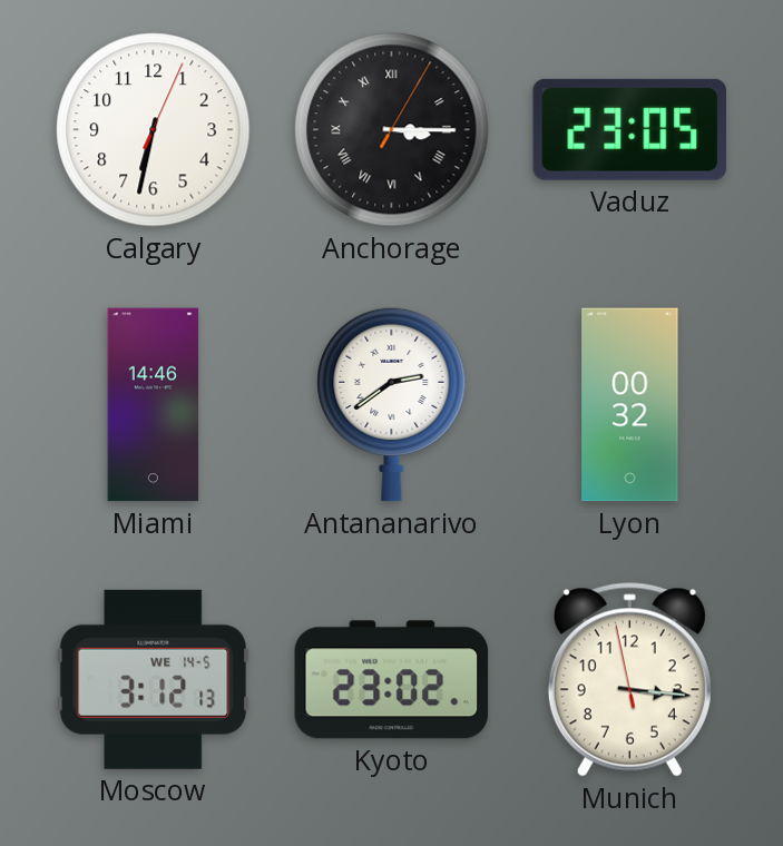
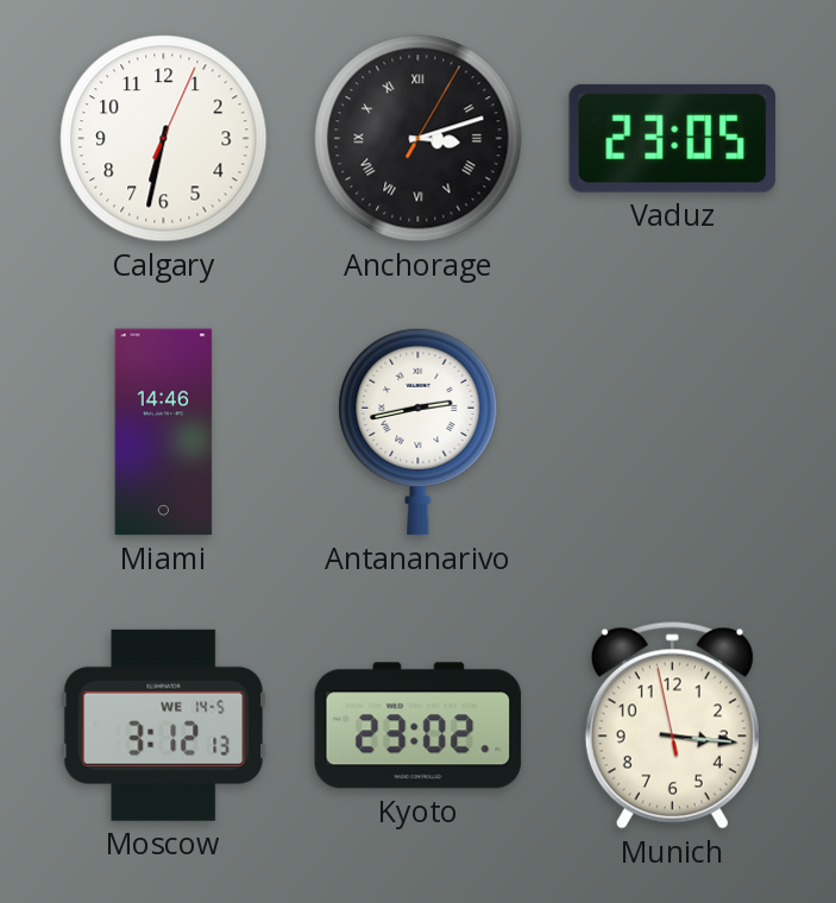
Anchorage: 3:15 -> 3:12 (419, 139)
Antananarivo: 2:39 -> 2:43 (419, 431)
Lyon: 00:32 -> none (630, 405)
